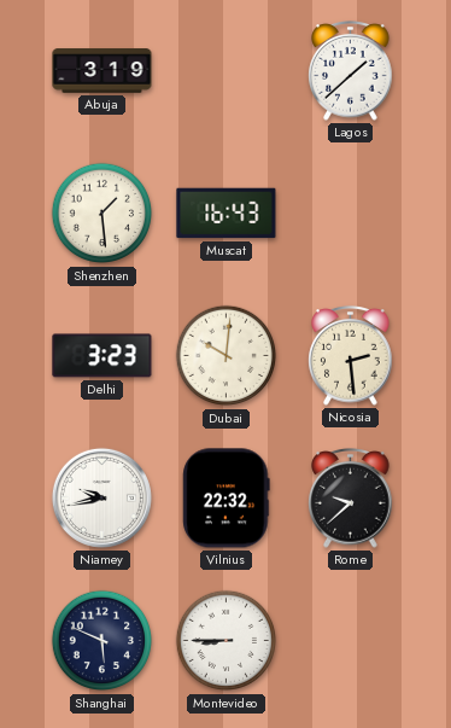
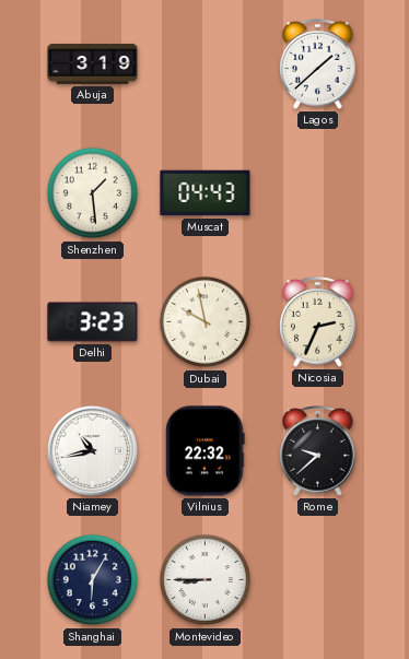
Muscat: 16:43 -> 04:43 (206, 193)
Dubai: 10:01 -> 9:58 (206, 322)
Nicosia: 2:29 -> 2:34 (318, 322)
Niamey: 9:43 -> 10:43 (92, 450)
Shanghai: 5:49 -> 6:05 (93, 580)
